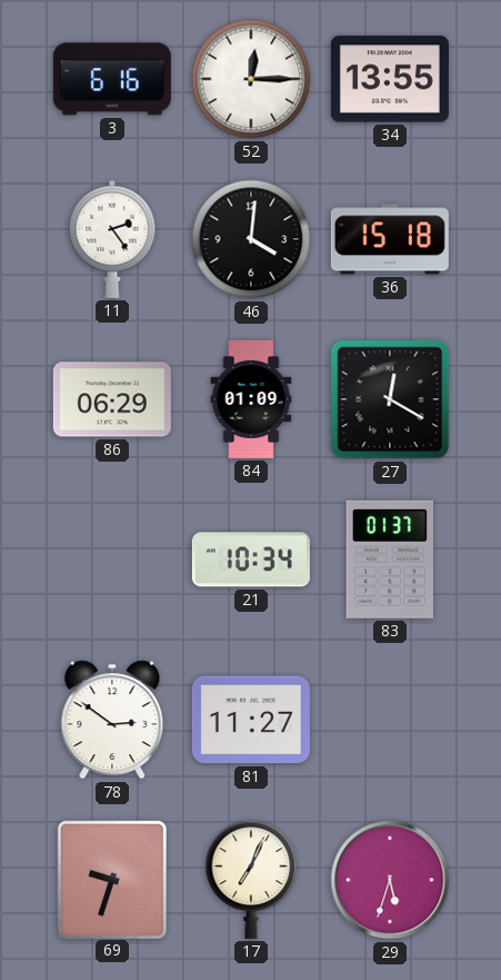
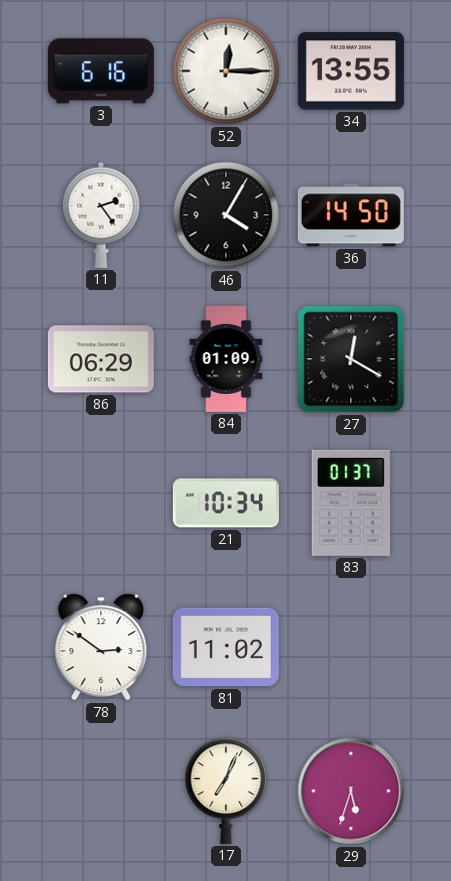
46: 4:01 -> 4:05 (226, 215)
36: 15:18 -> 14:50 (351, 215)
81: 11:27 -> 11:02 (226, 647)
69: 9:33 -> none (111, 879)
